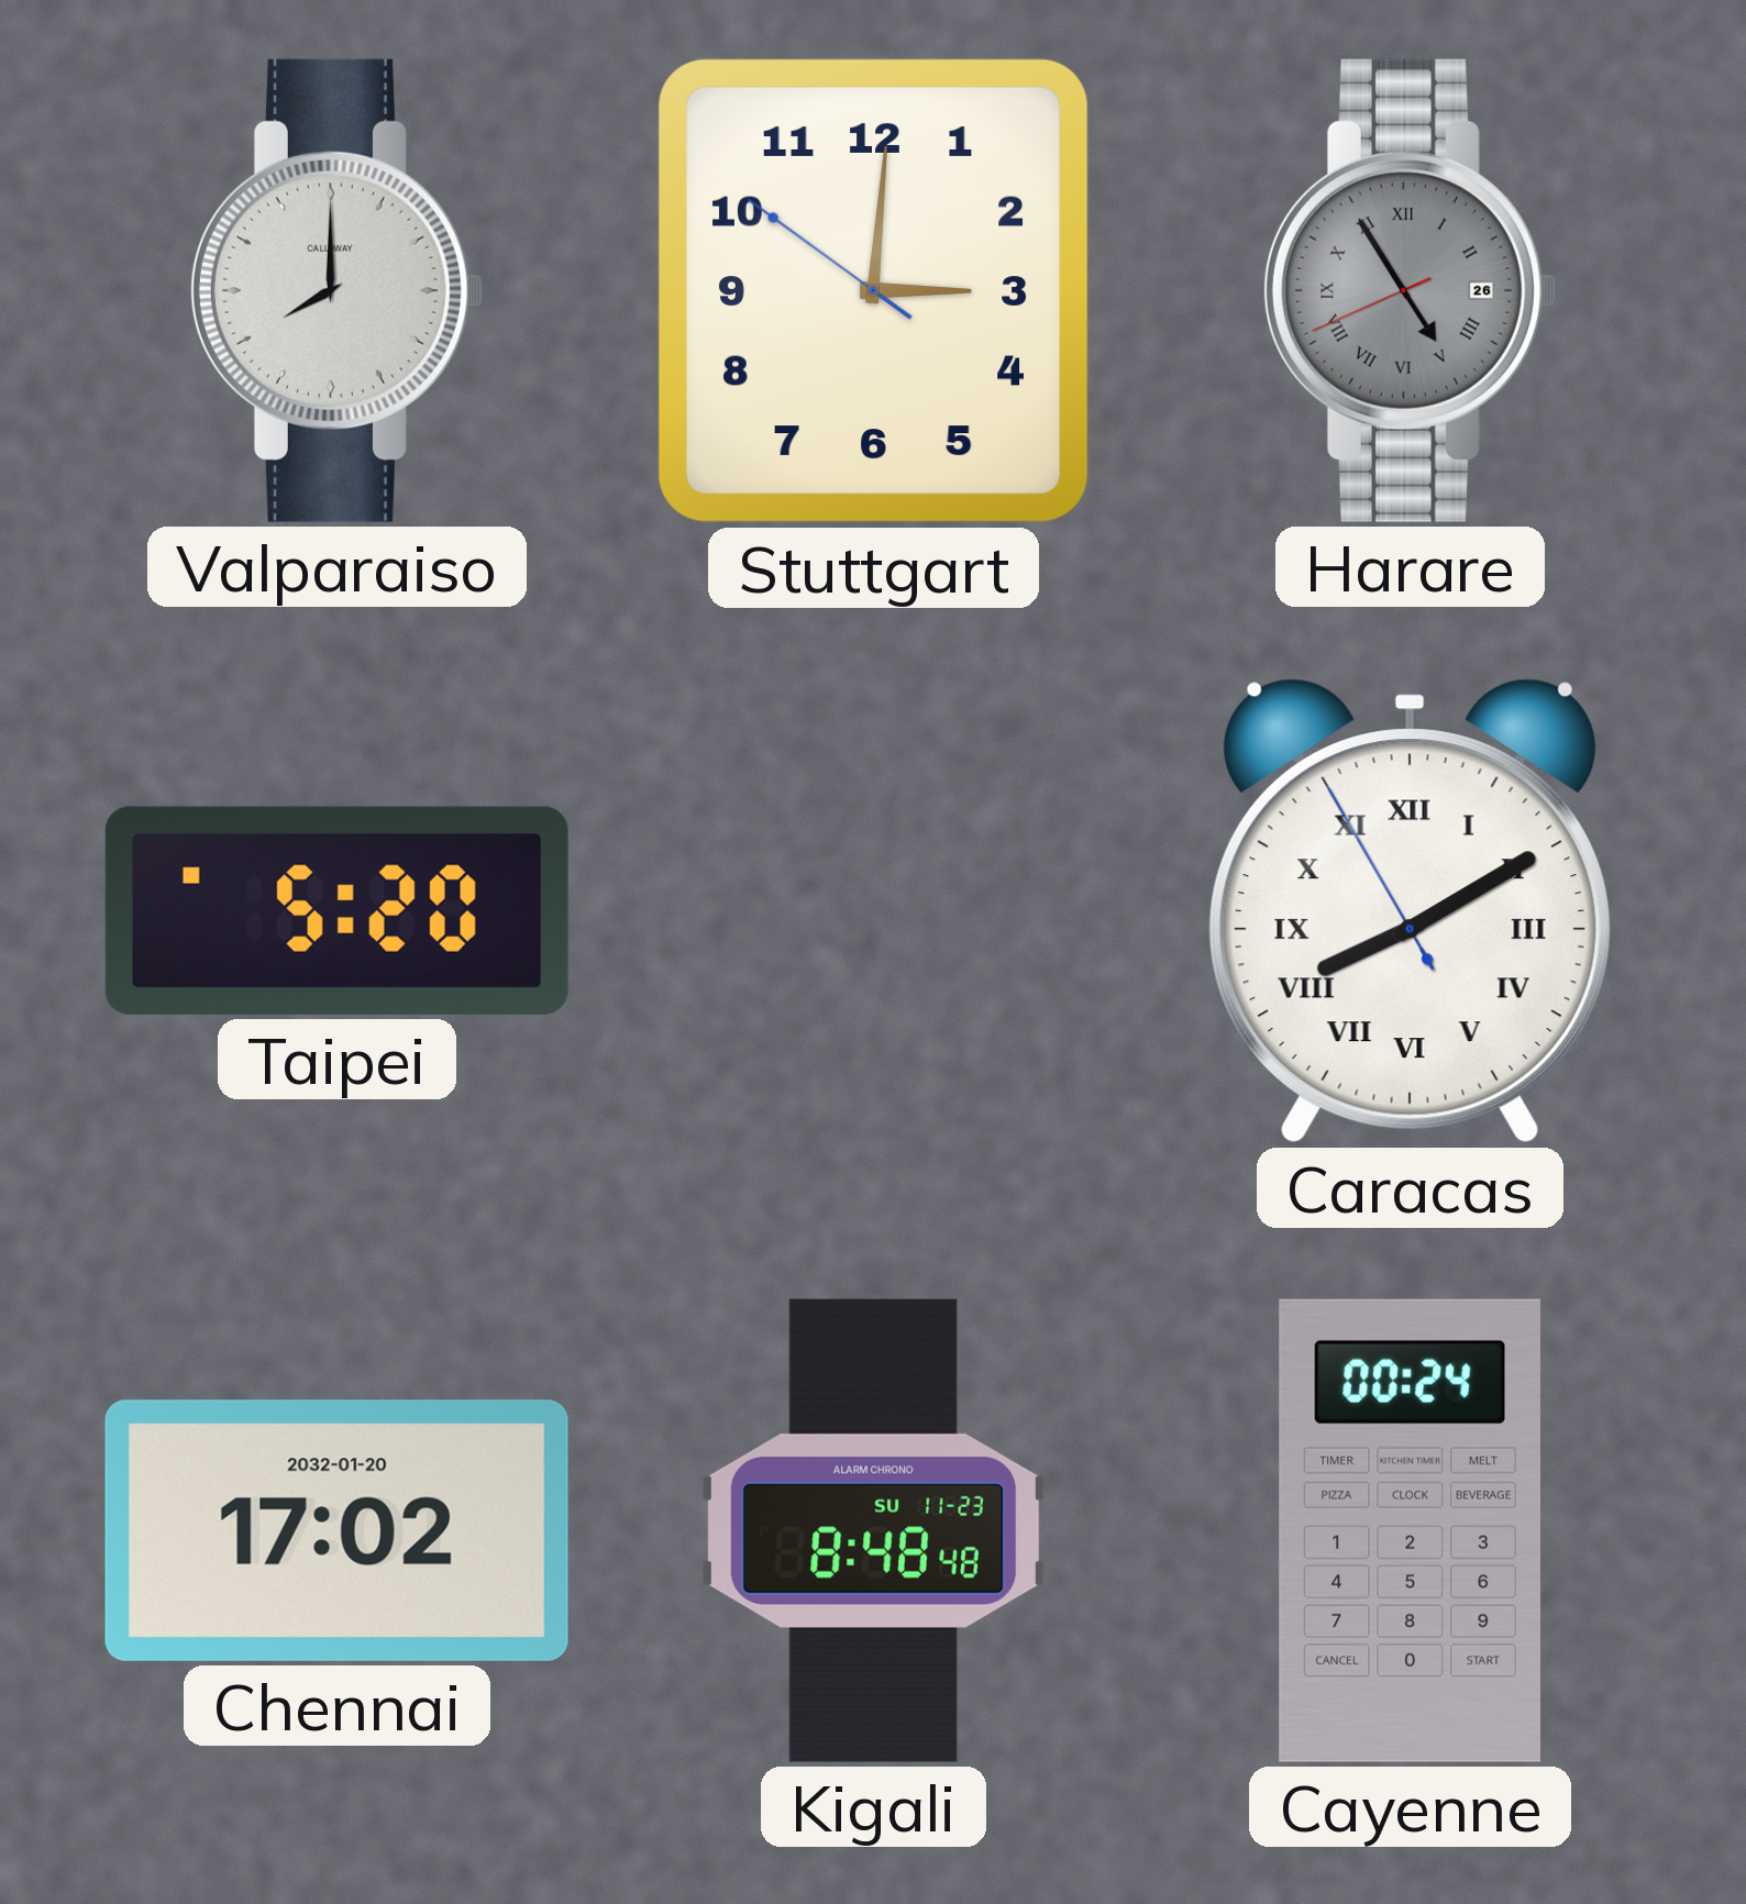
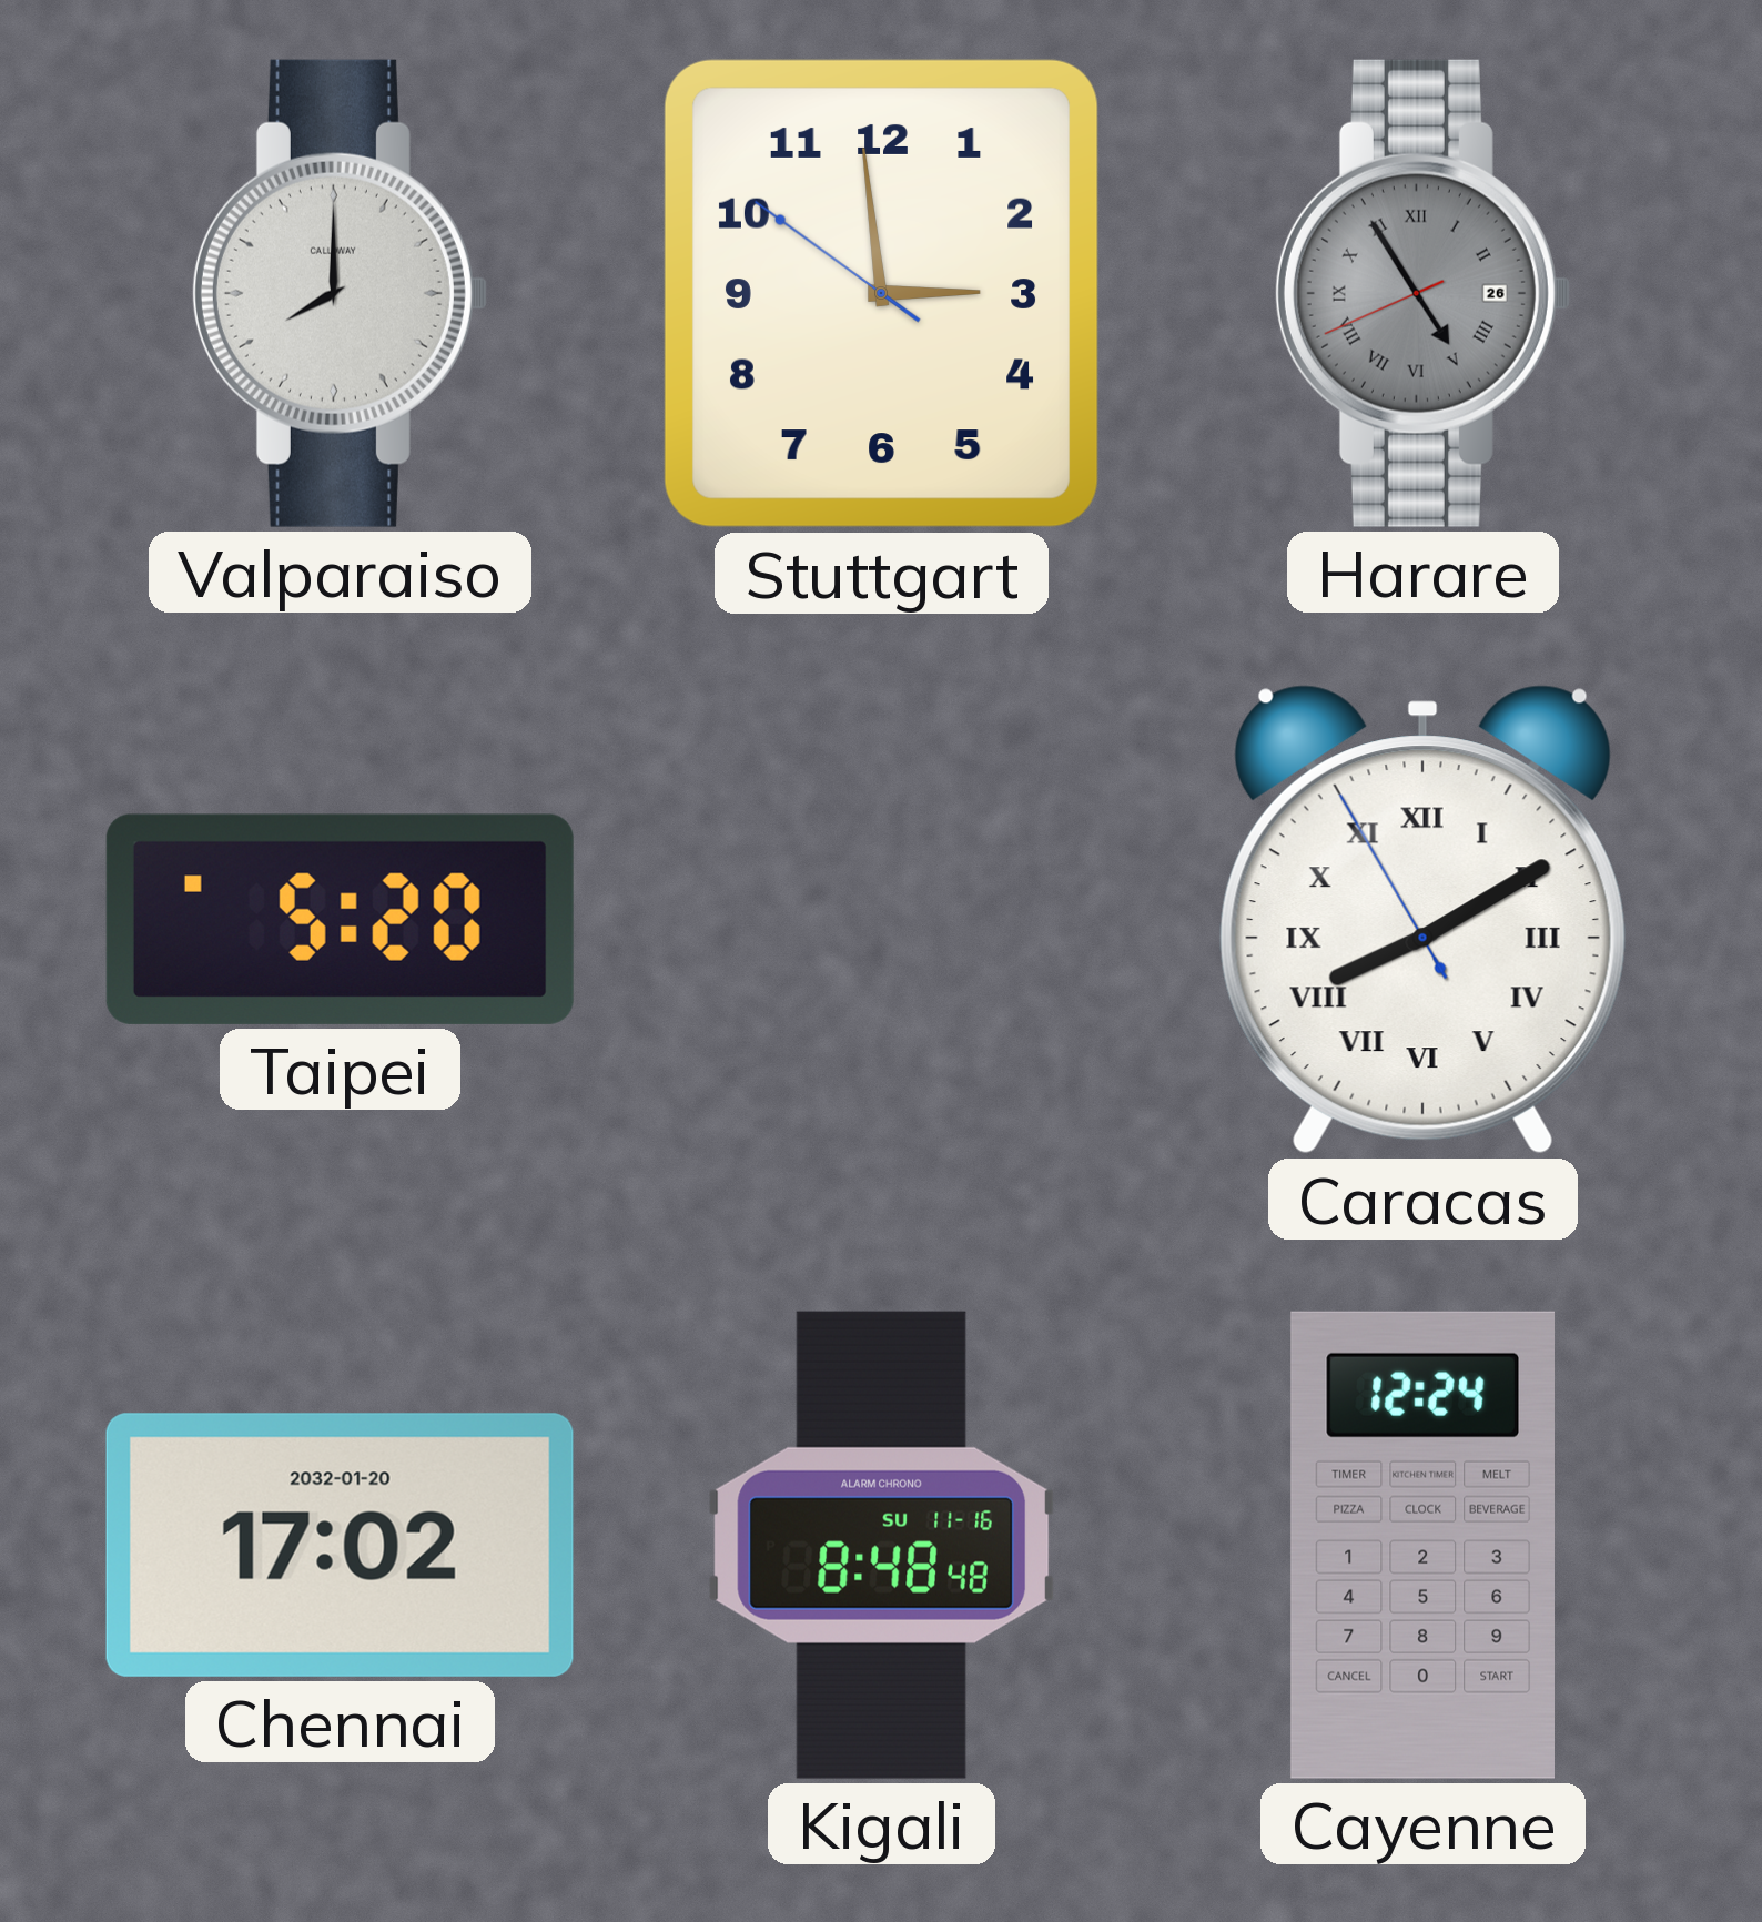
Stuttgart: 3:00 -> 2:58 (881, 293)
Kigali date: SU 11-23 -> SU 11-16 (881, 1545)
Cayenne: 00:24 -> 12:24 (1422, 1545)
